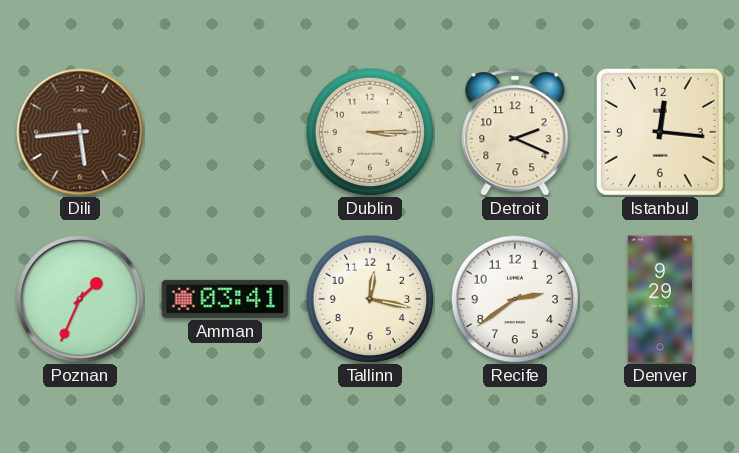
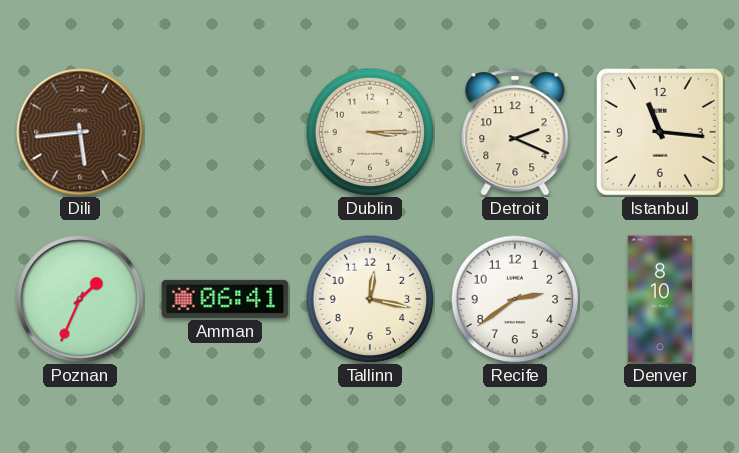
Istanbul: 12:16 -> 11:16 (660, 132)
Amman: 03:41 -> 06:41 (225, 299)
Denver: 9:29 -> 8:10 (660, 299)
